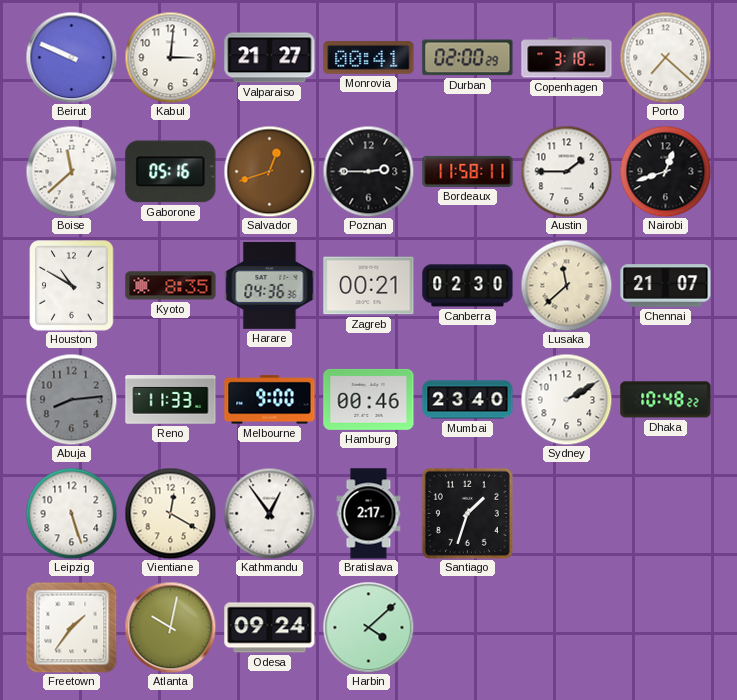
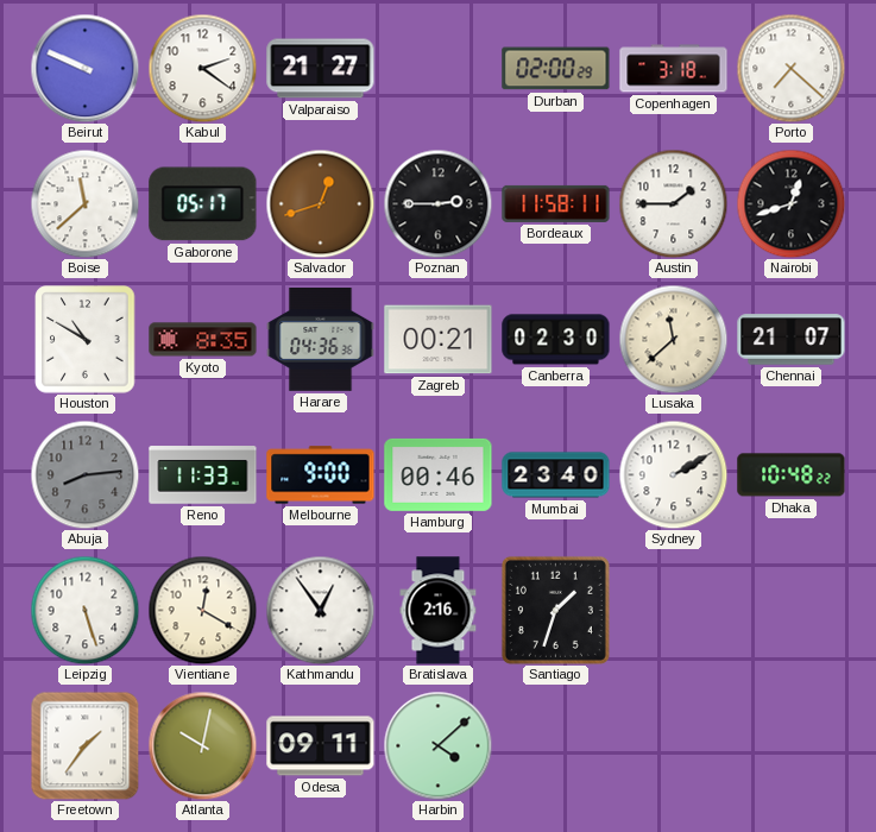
Kabul: 3:01 -> 2:21 (202, 68)
Monrovia: 00:41 -> none (369, 58)
Gaborone: 05:16 -> 05:17 (203, 204)
Bratislava: 2:17 -> 2:16 (439, 611)
Odesa: 09:24 -> 09:11 (321, 746)
